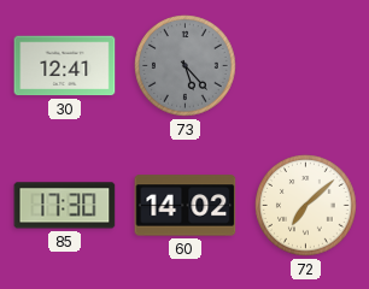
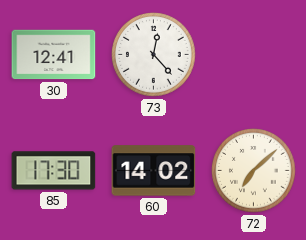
73: 5:23 -> 12:23 (154, 55)
73 dial: grey -> white (154, 55)
